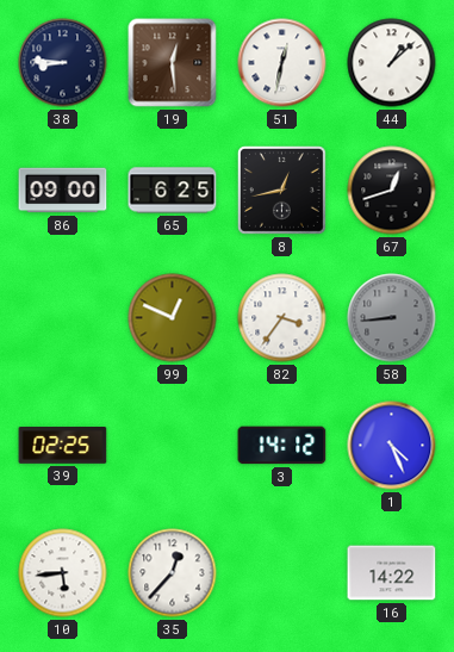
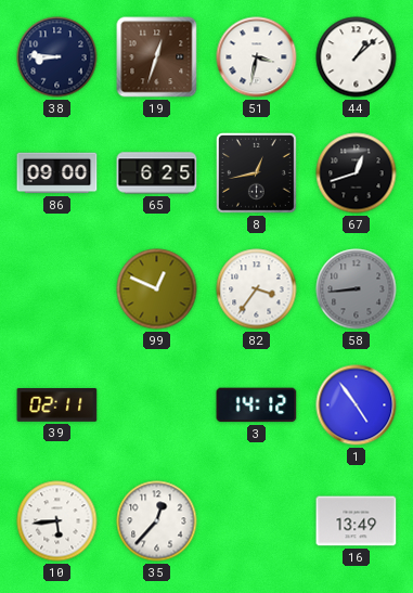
19: 12:29 -> 12:33 (157, 57)
51: 12:32 -> 3:32 (257, 57)
39: 02:25 -> 02:11 (57, 405)
1: 4:26 -> 4:54 (357, 405)
16: 14:22 -> 13:49 (357, 521)
